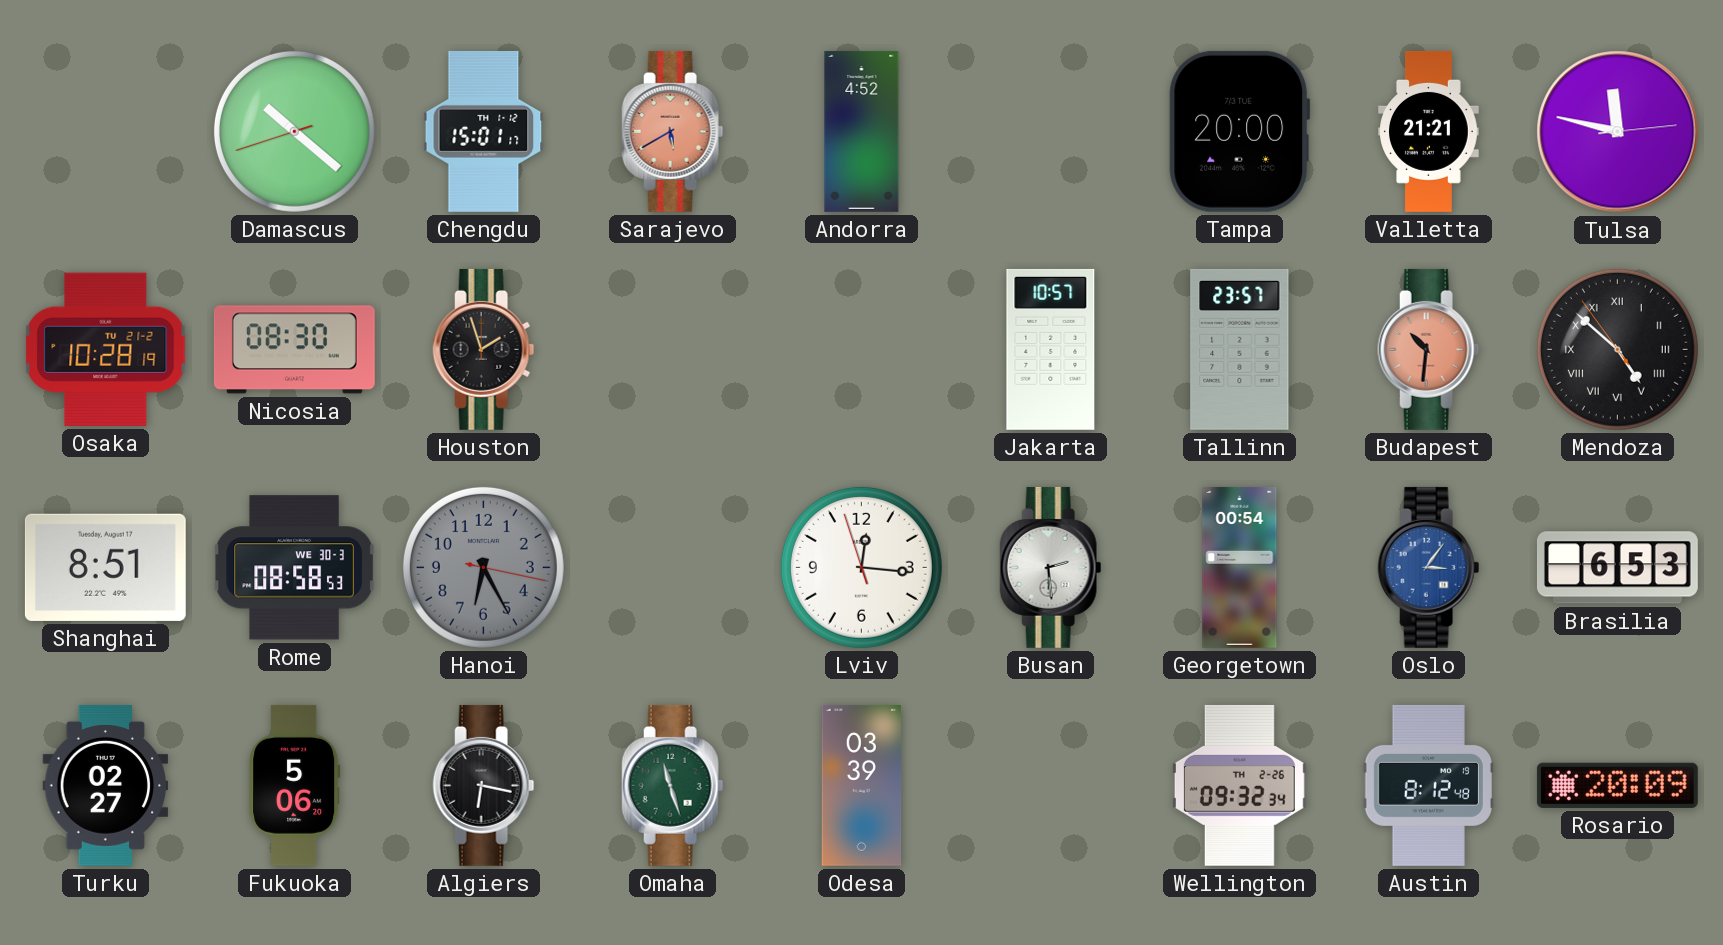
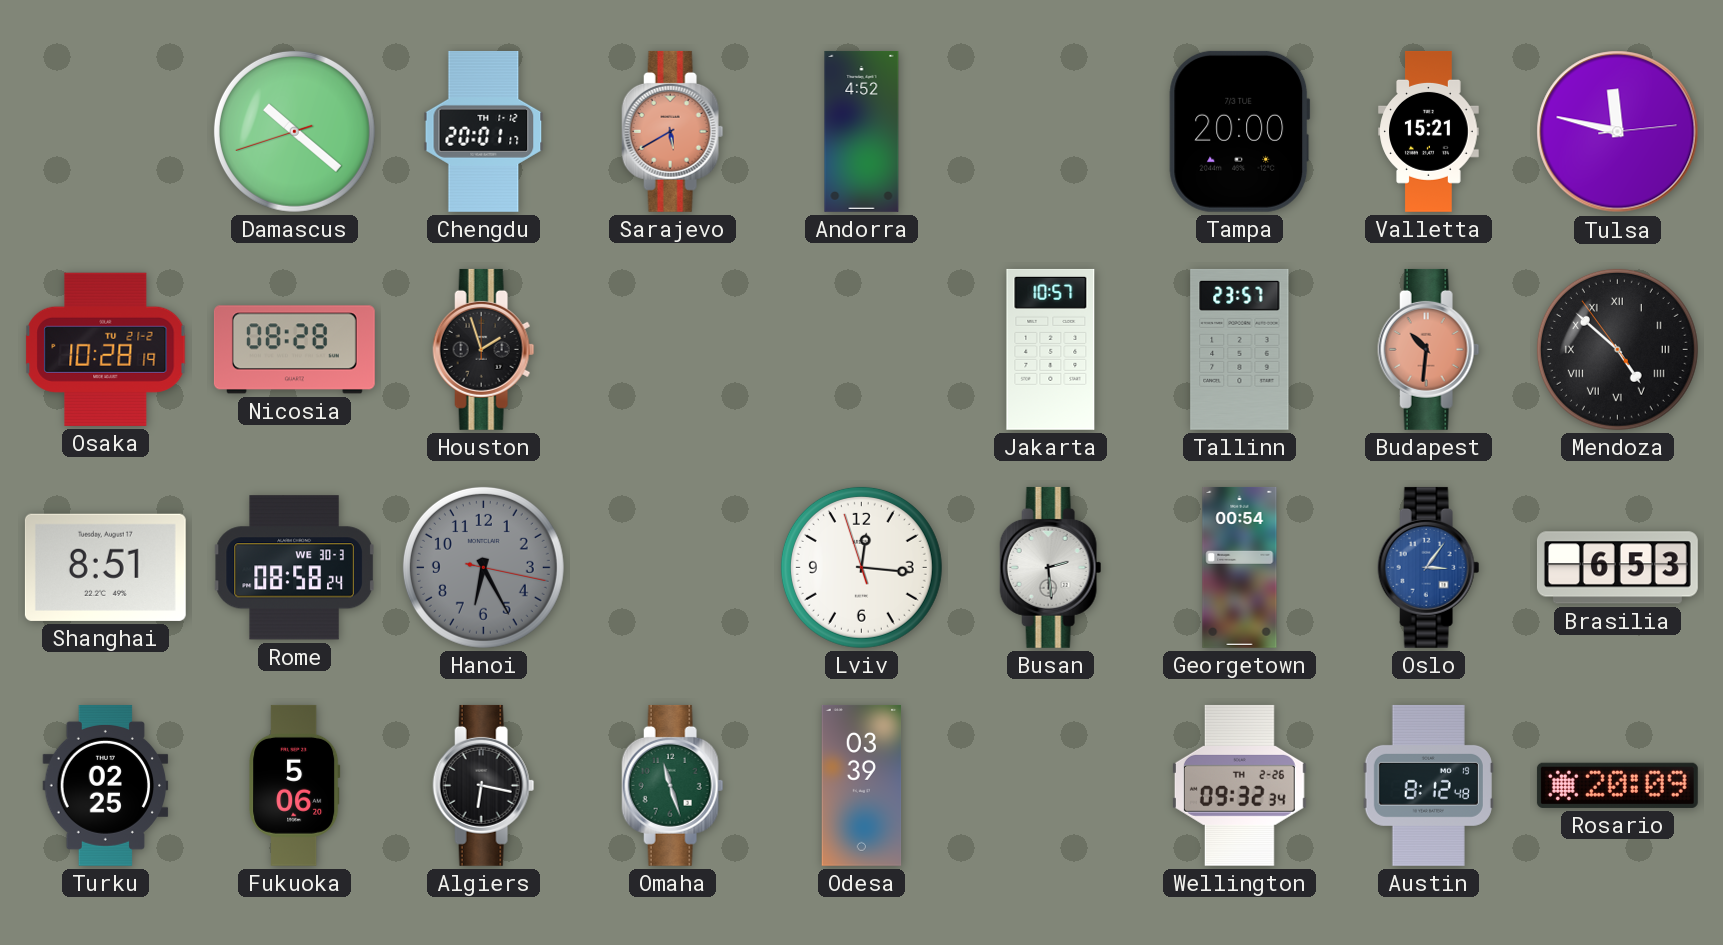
Chengdu: 15:01 -> 20:01 (484, 131)
Valletta: 21:21 -> 15:21 (1429, 131)
Nicosia: 08:30 -> 08:28 (294, 350)
Rome: 08:58:53 -> 08:58:24 (294, 568)
Turku: 02:27 -> 02:25 (106, 785)
